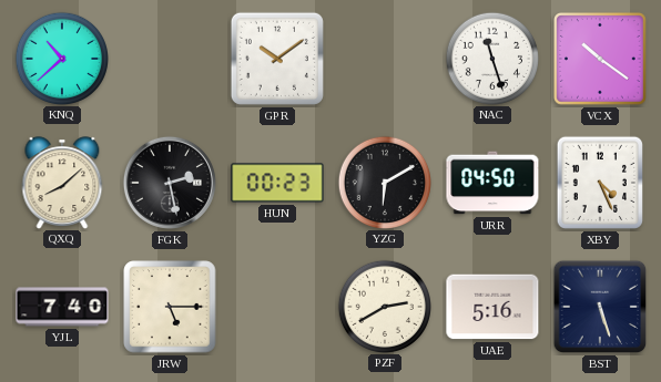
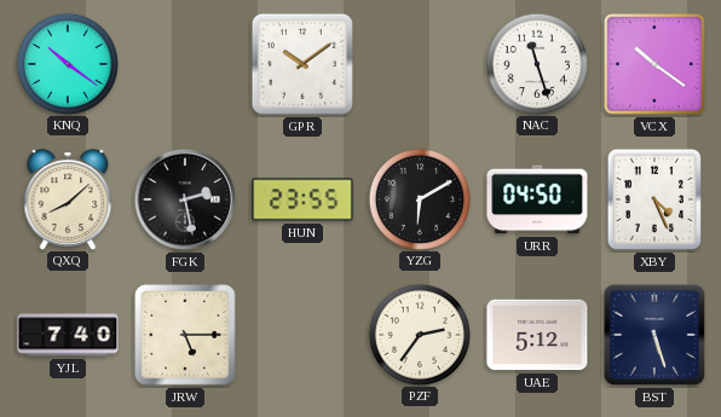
KNQ: 10:38 -> 10:21 (67, 63)
HUN: 00:23 -> 23:55 (302, 199)
PZF: 2:40 -> 2:36 (419, 334)
UAE: 5:16 -> 5:12 (537, 335)
